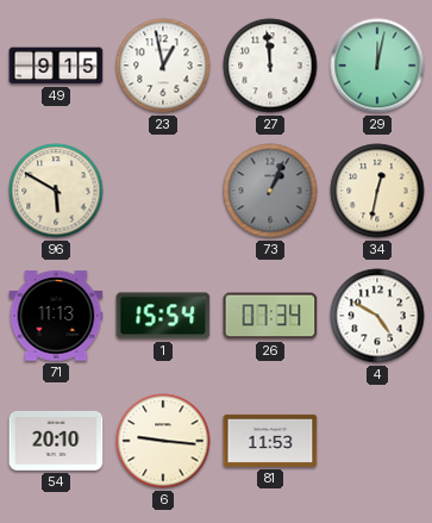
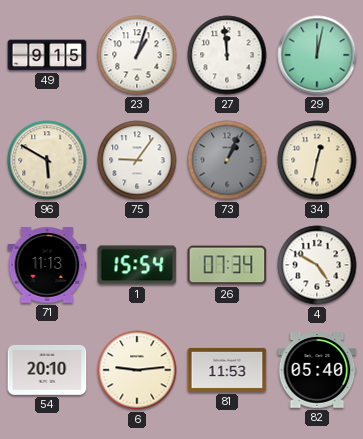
23: 12:58 -> 1:03 (137, 55)
75: none -> 9:06 (137, 160)
6: 9:16 -> 9:14 (137, 370)
82: none -> 05:40 (317, 370)
